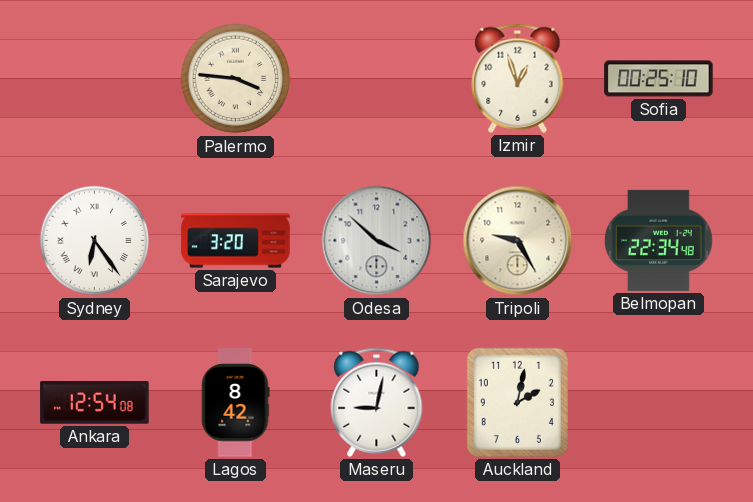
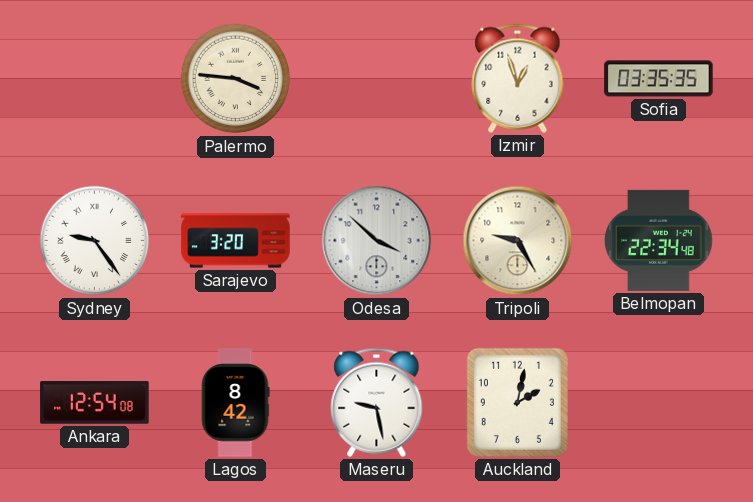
Sofia: 00:25 -> 03:35 (659, 79)
Sydney: 6:24 -> 9:24 (95, 241)
Maseru: 9:02 -> 9:28 (377, 402)
